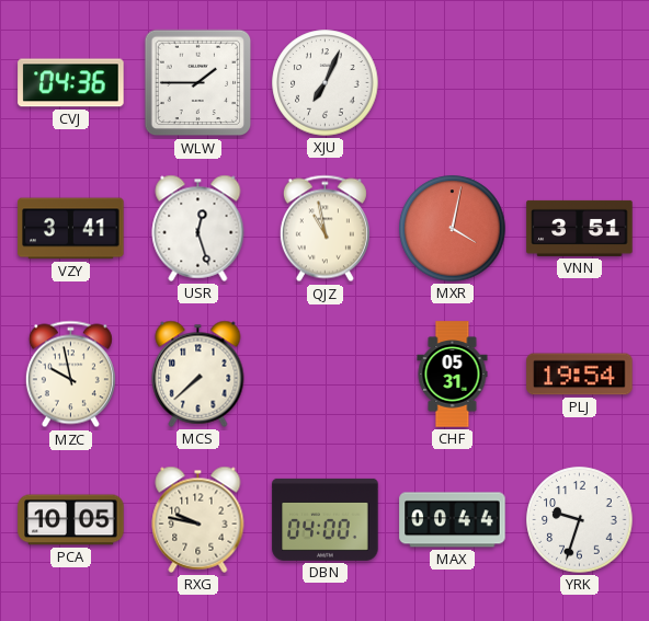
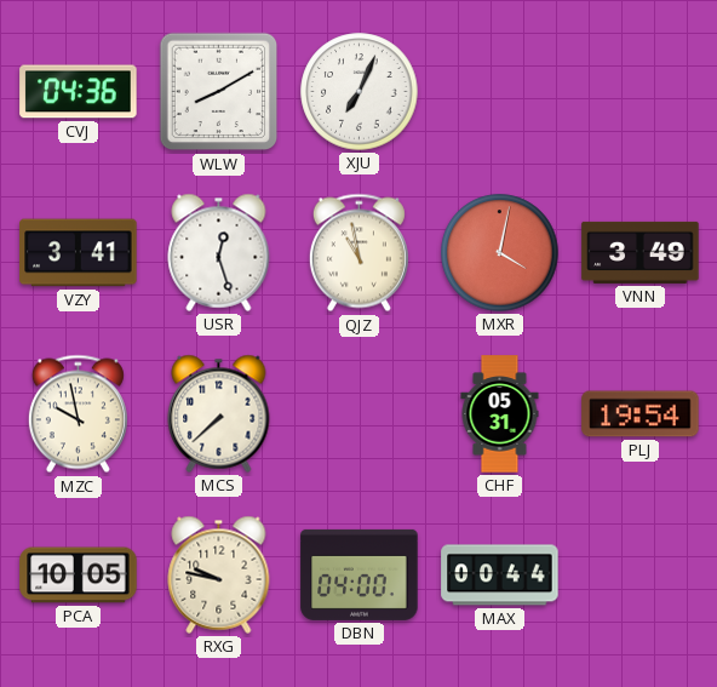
WLW: 1:45 -> 8:10 (219, 92)
VNN: 3:51 -> 3:49 (641, 252)
YRK: 9:33 -> none (580, 520)
